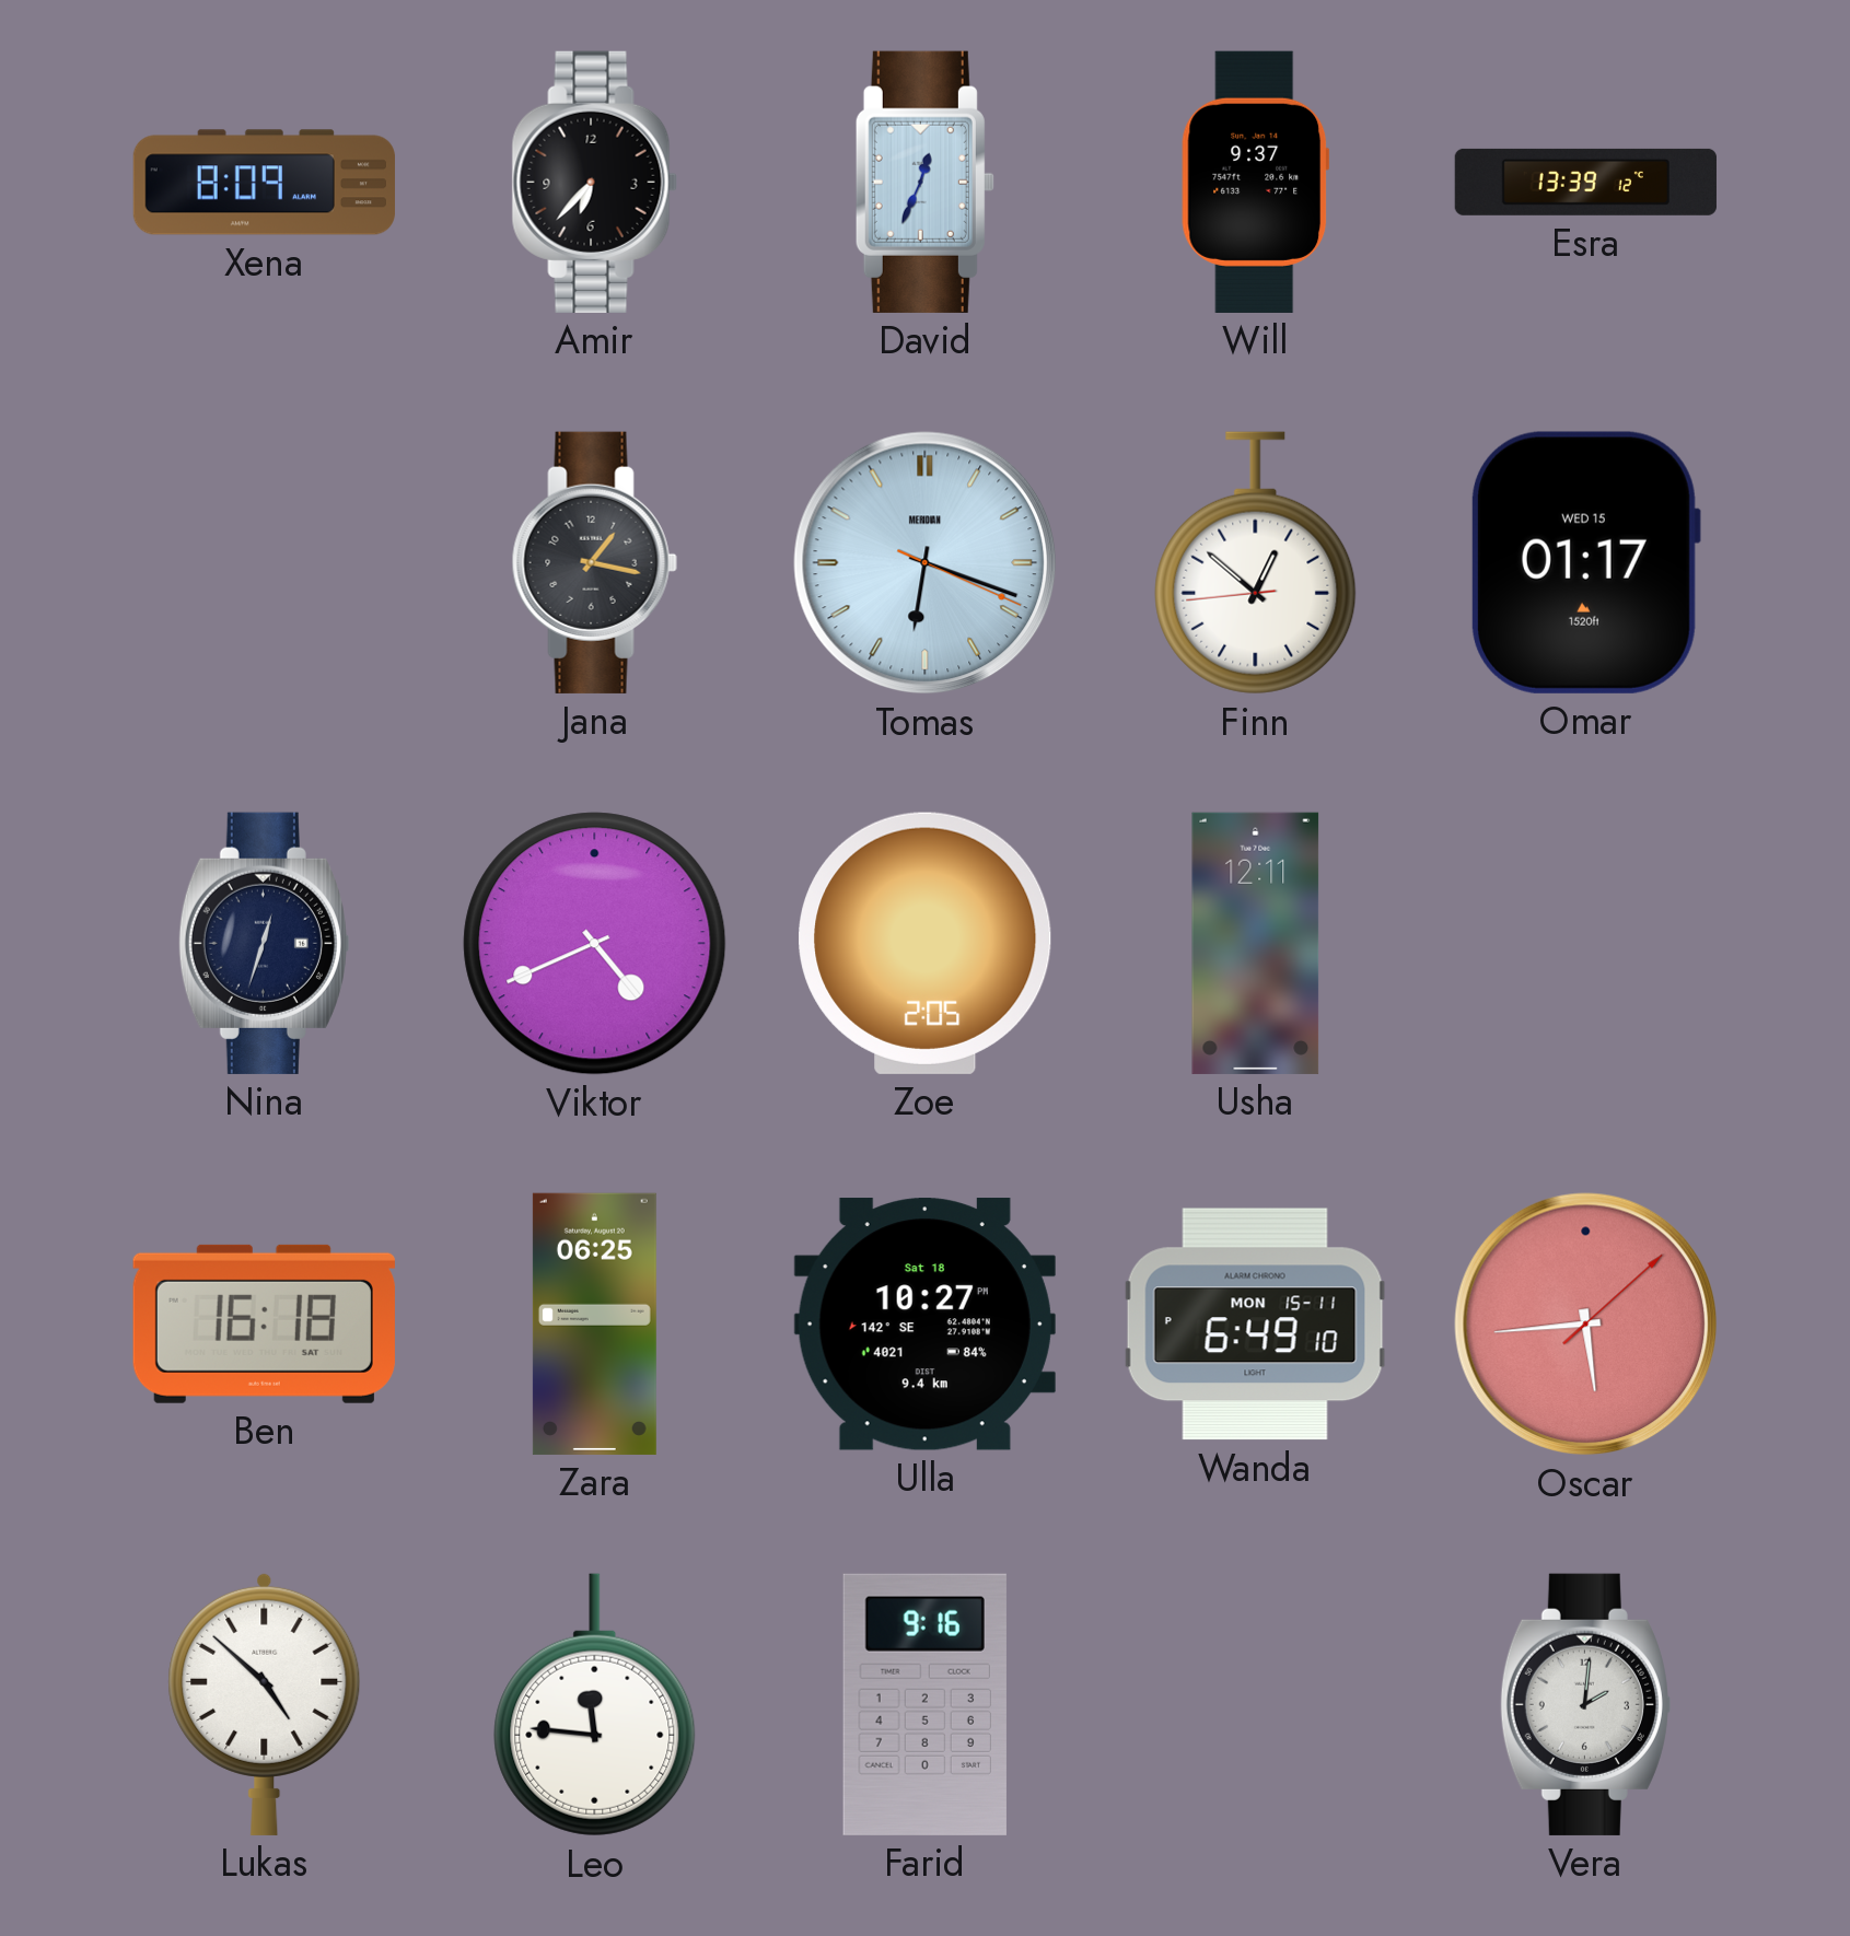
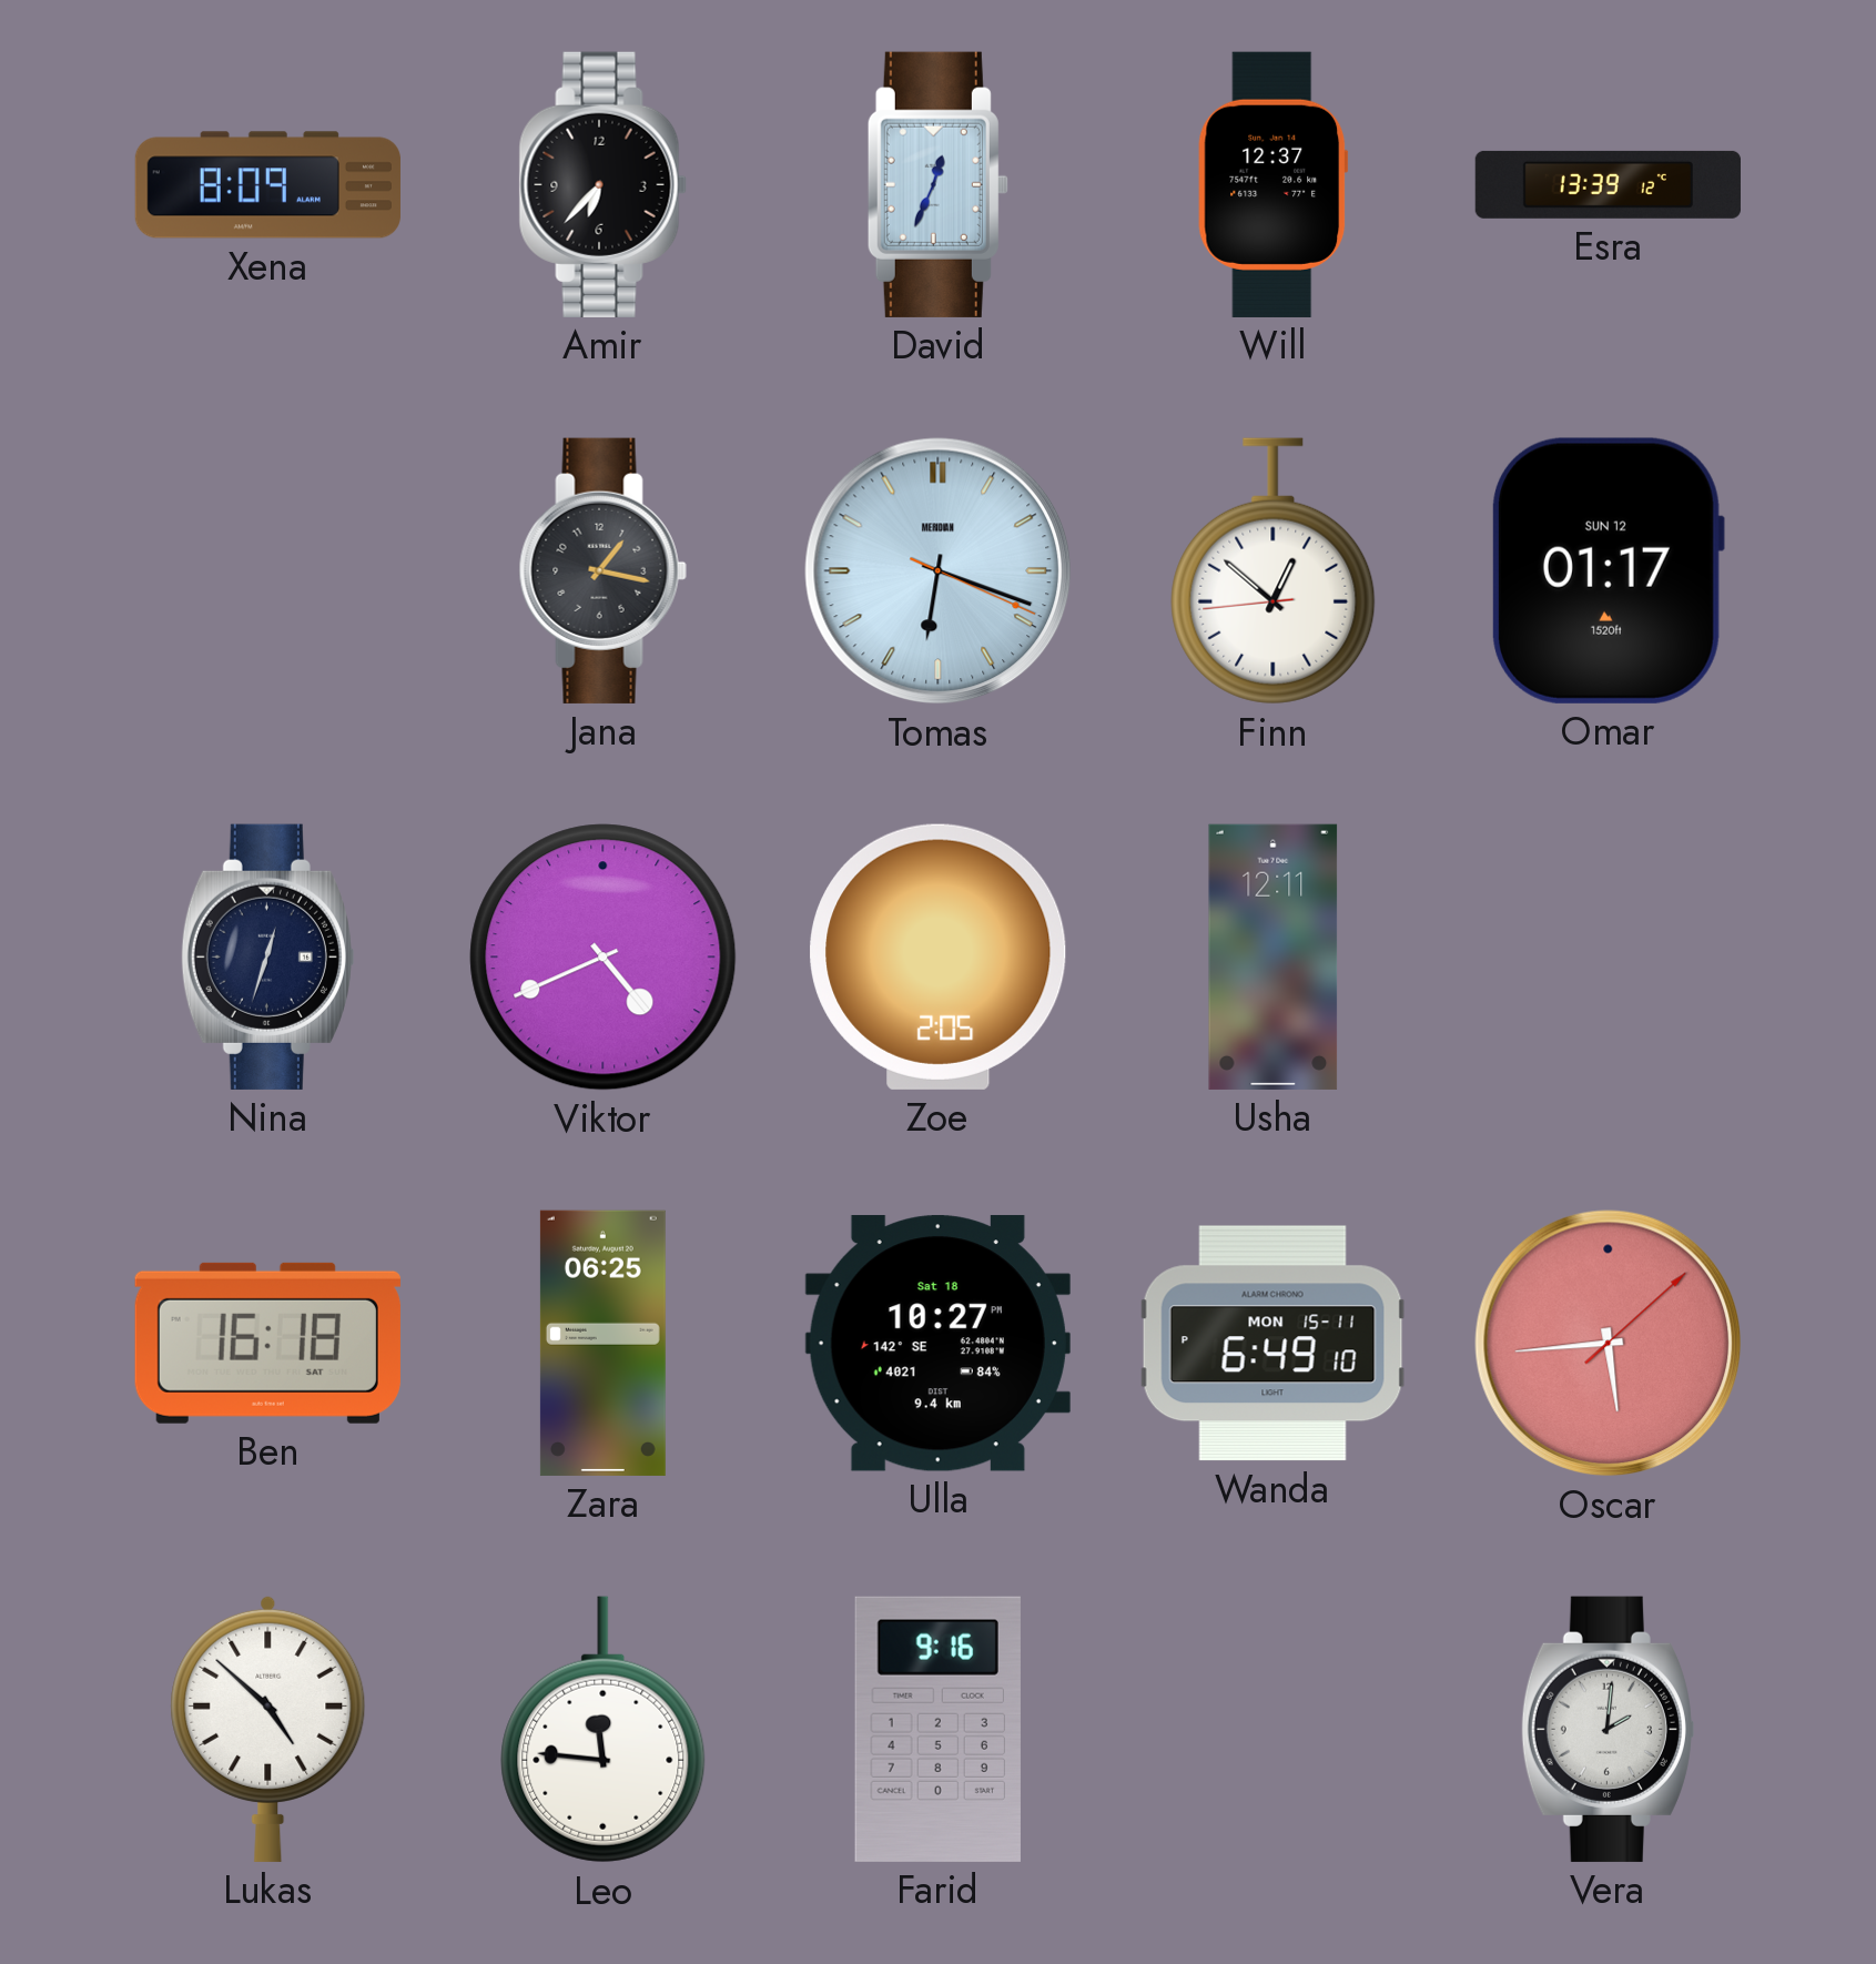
Will: 9:37 -> 12:37 (1274, 184)
Omar date: WED 15 -> SUN 12 (1609, 570)
